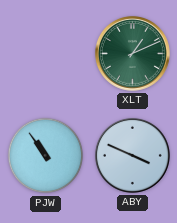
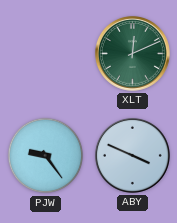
XLT: 1:11 -> 12:11 (132, 53)
PJW: 10:54 -> 9:24 (46, 156)
